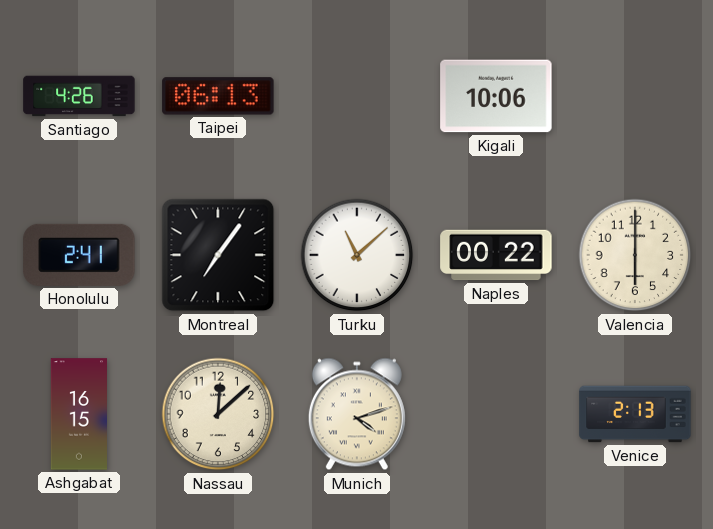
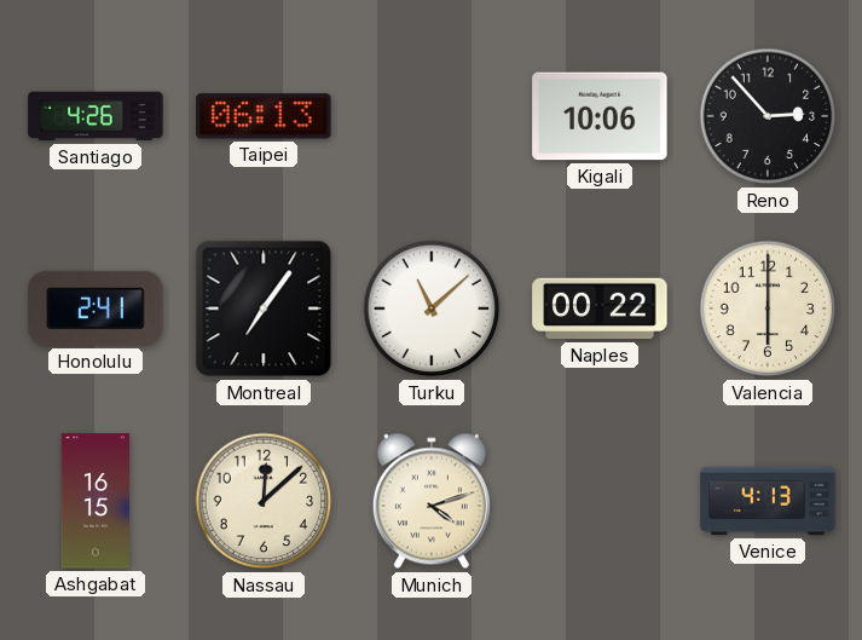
Reno: none -> 2:53 (768, 116)
Venice: 2:13 -> 4:13 (768, 501)
